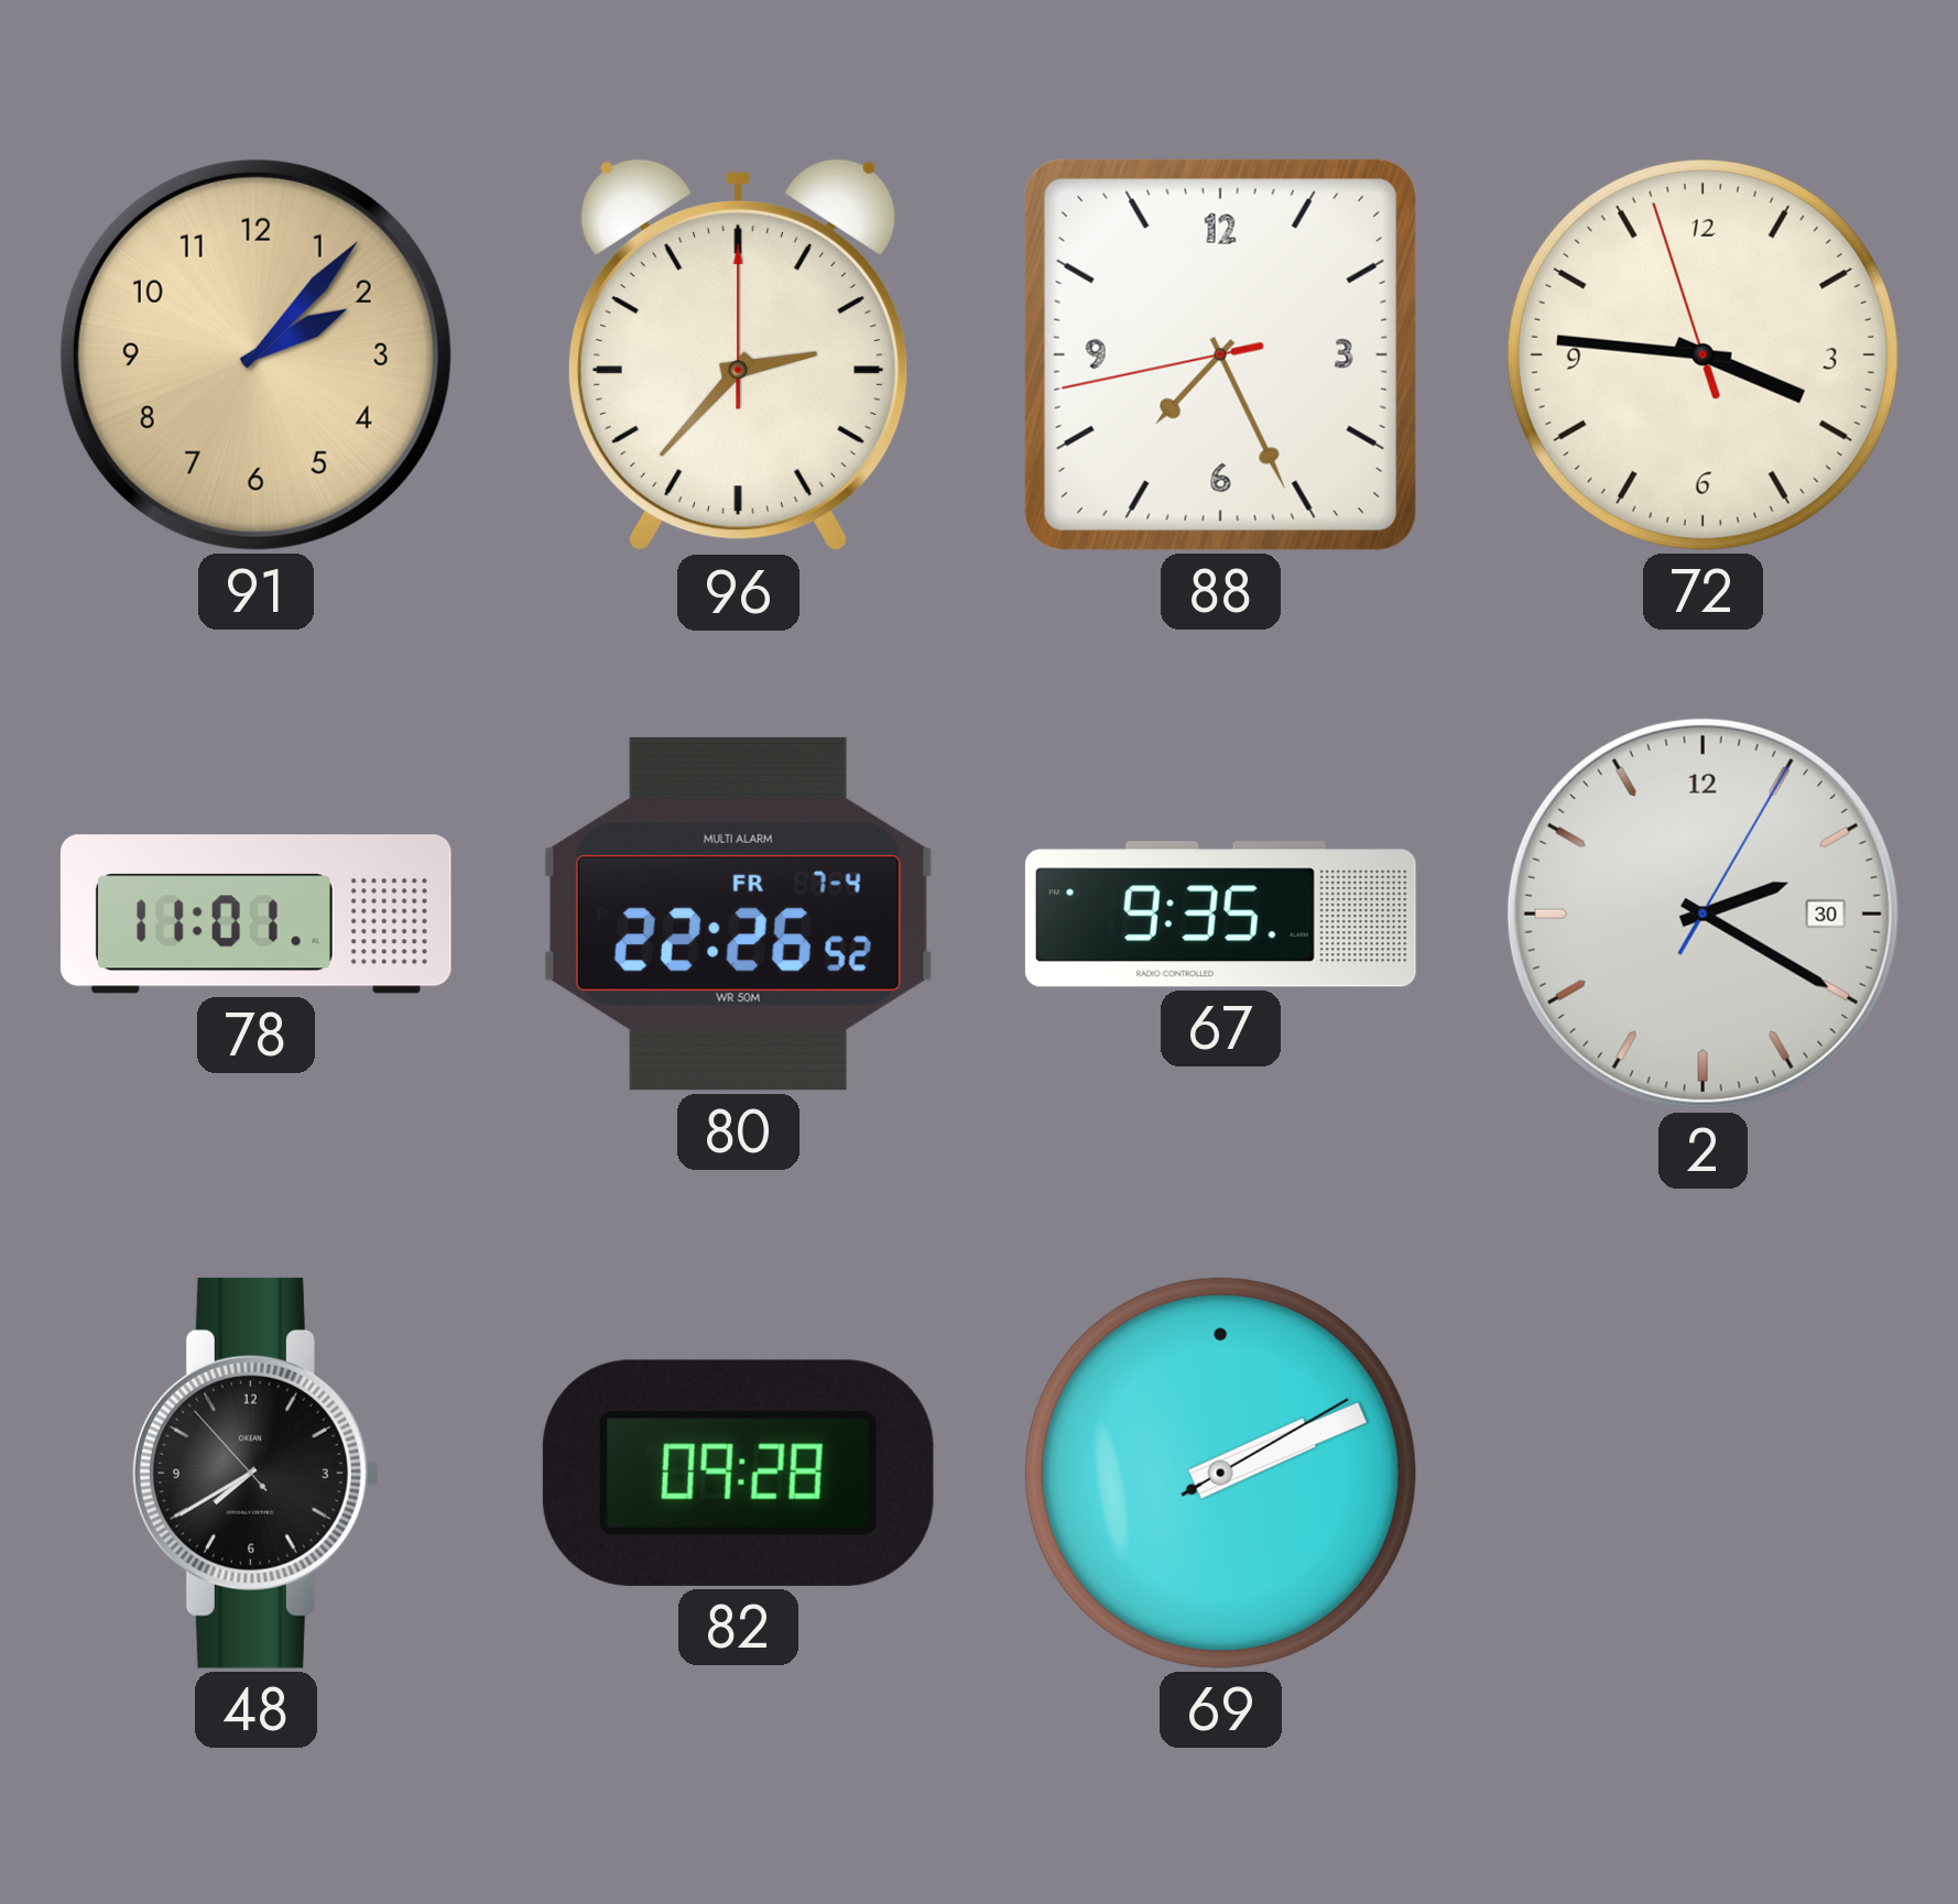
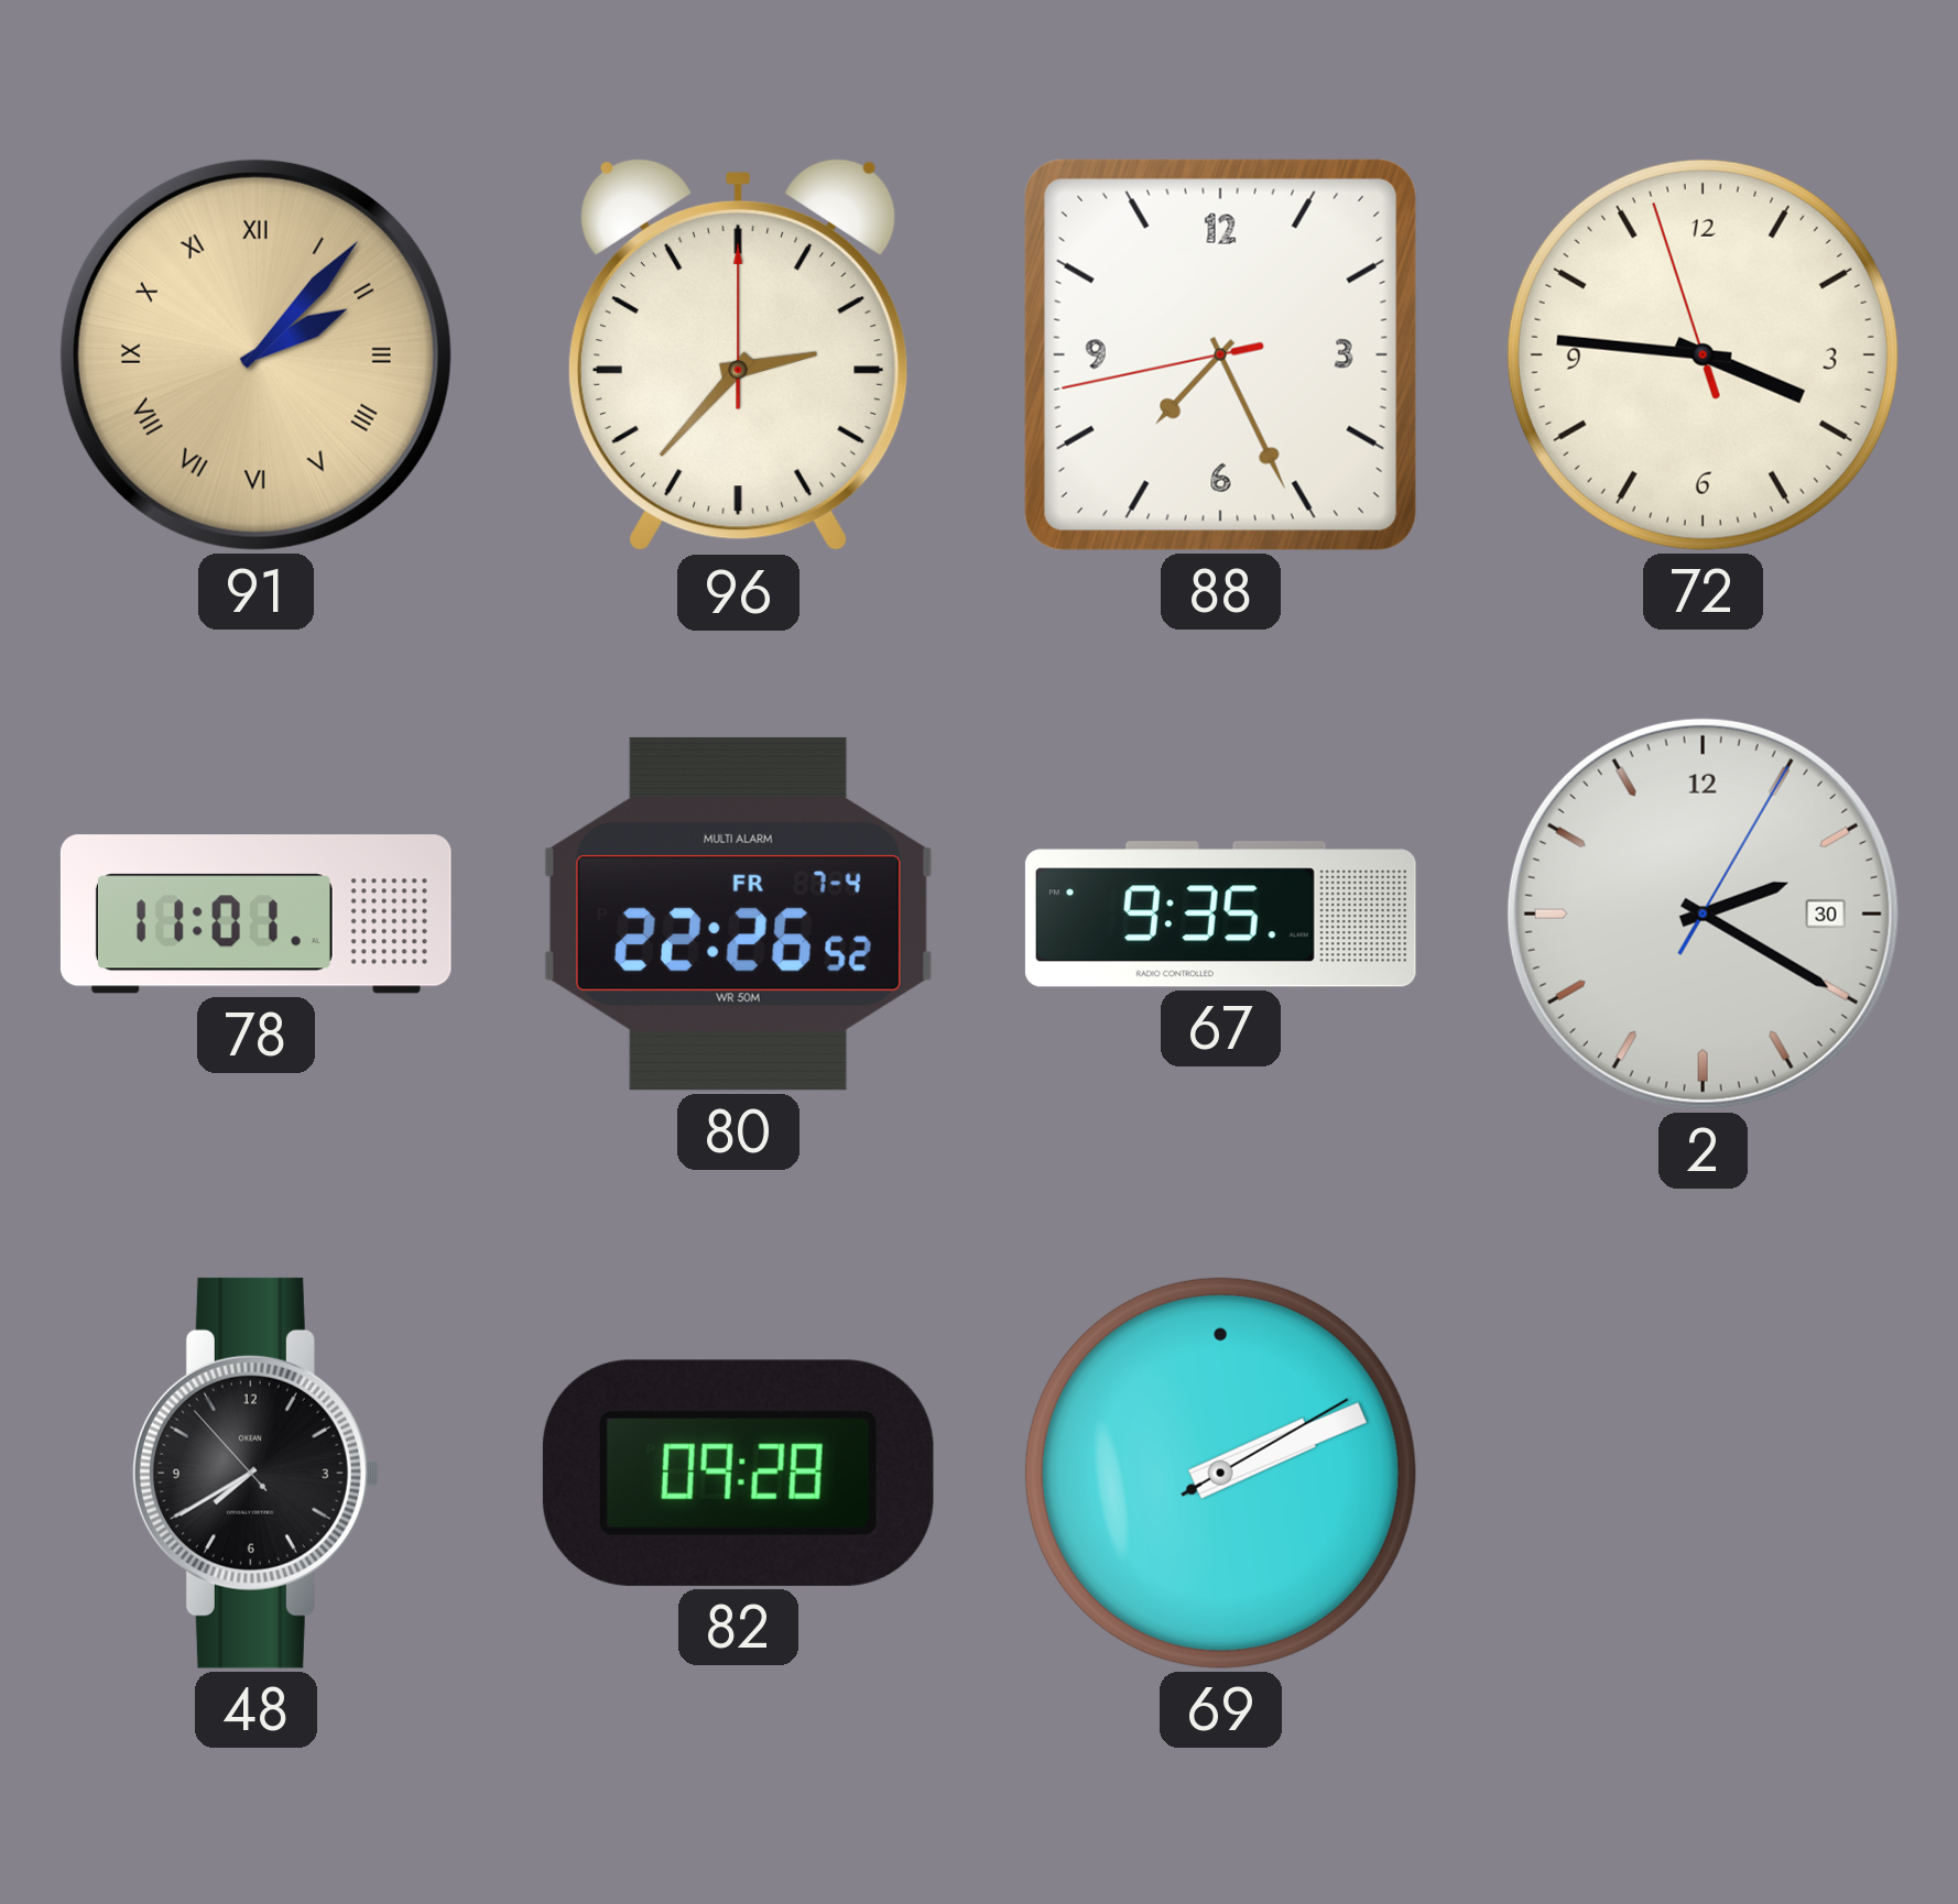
91 numerals: Arabic -> Roman (255, 354)
